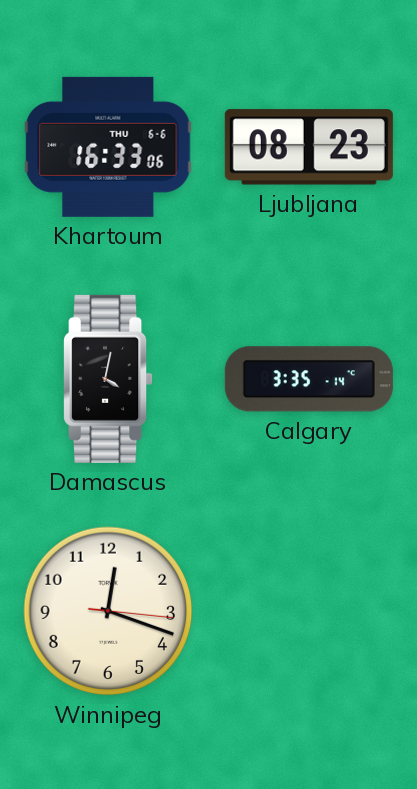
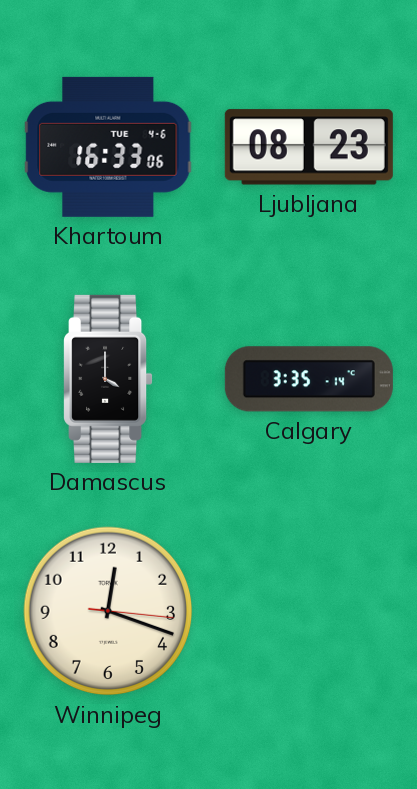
Khartoum date: THU 6-6 -> TUE 4-6 (108, 147)
Damascus: 4:02 -> 4:00 (108, 379)
